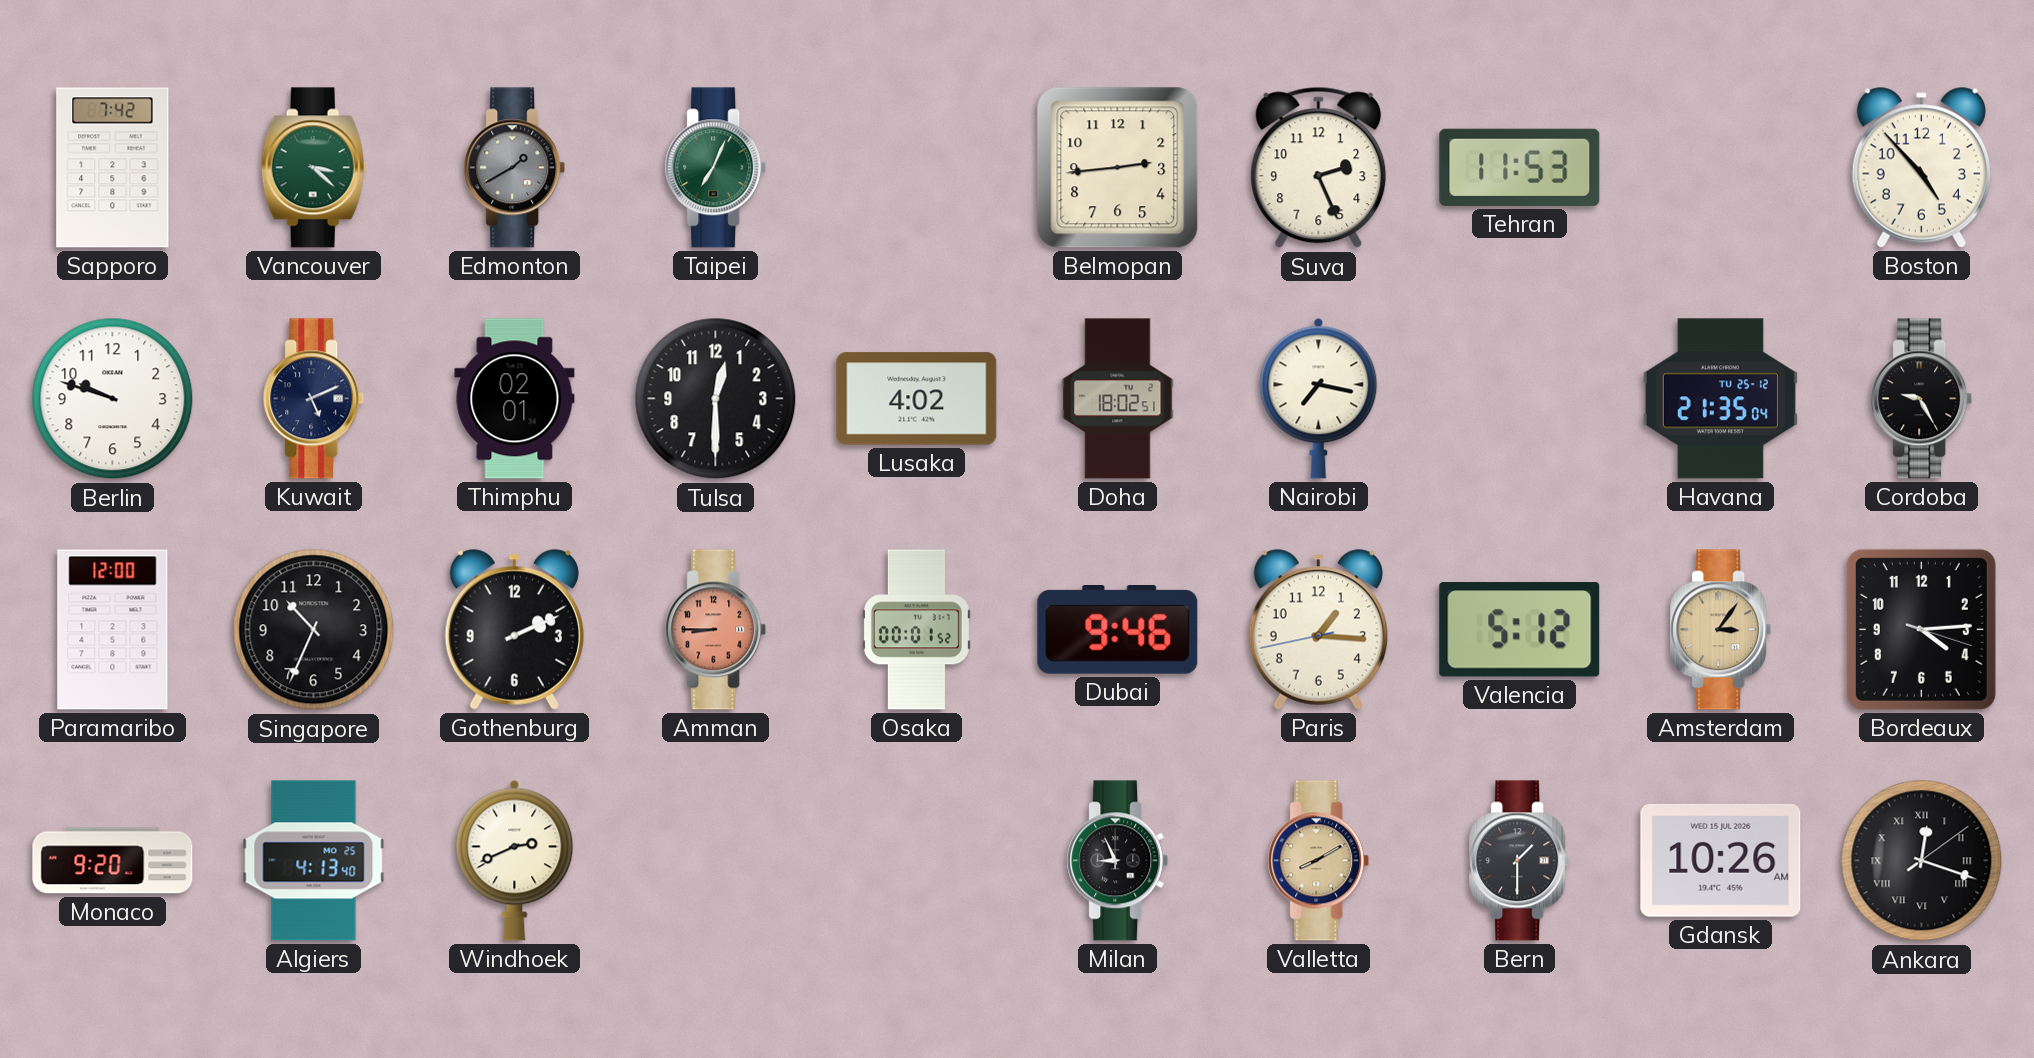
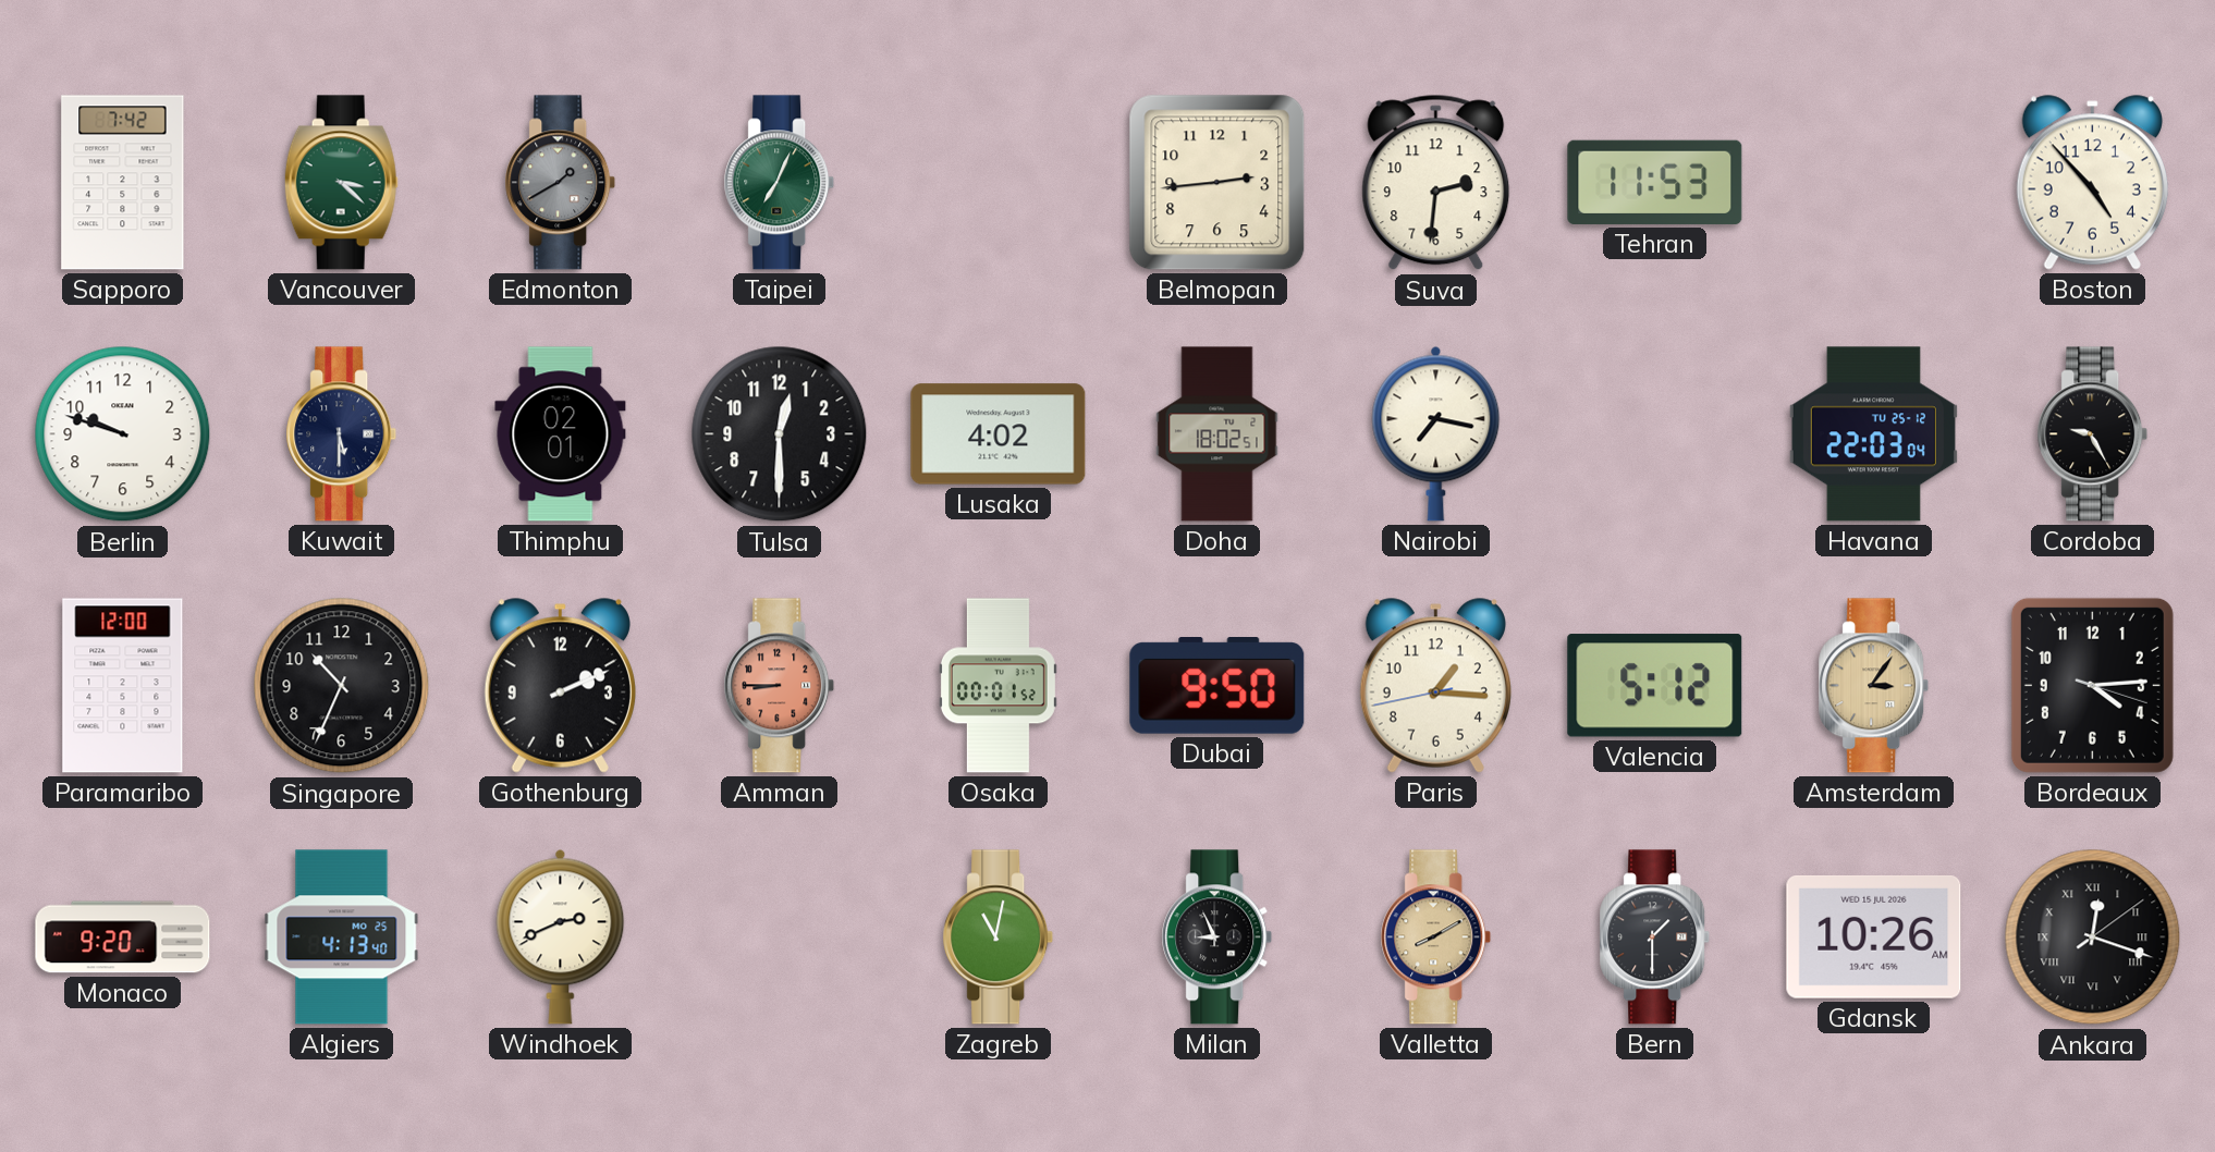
Suva: 2:26 -> 2:31 (1436, 183)
Kuwait: 5:11 -> 5:30 (342, 434)
Havana: 21:35 -> 22:03 (1873, 434)
Dubai: 9:46 -> 9:50 (1217, 686)
Zagreb: none -> 11:02 (999, 937)
